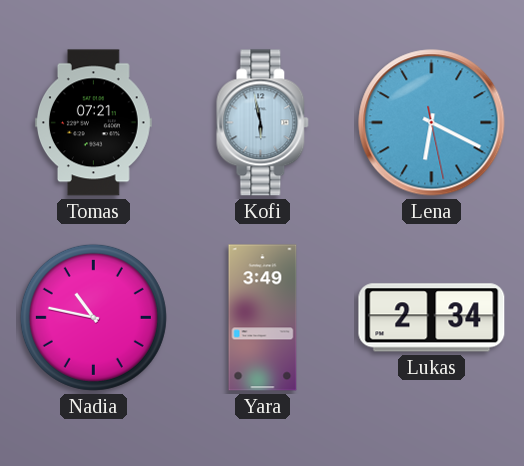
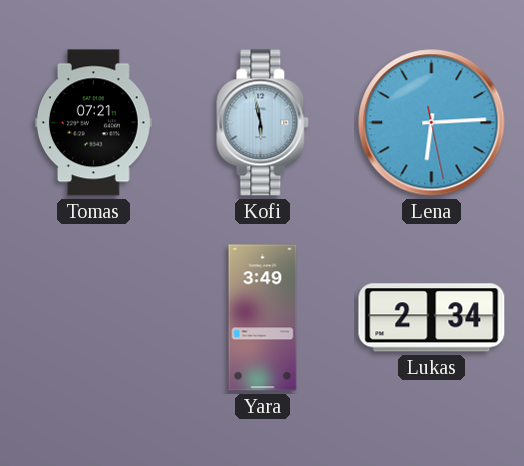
Lena: 6:19 -> 6:14 (432, 123)
Nadia: 10:47 -> none (93, 317)
